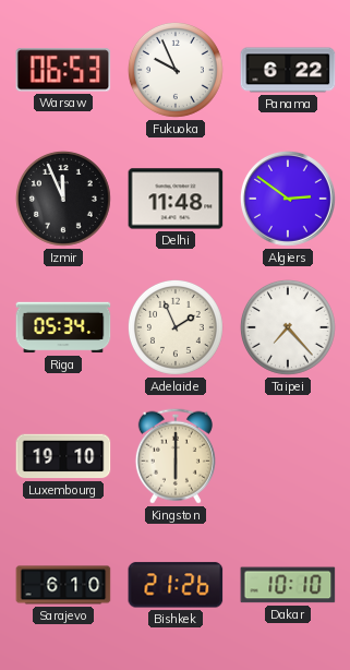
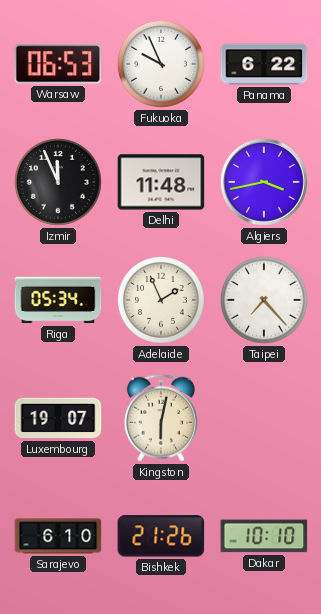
Algiers: 2:51 -> 3:43 (264, 183)
Luxembourg: 19:10 -> 19:07 (58, 418)
Kingston: 6:00 -> 6:02 (161, 418)
